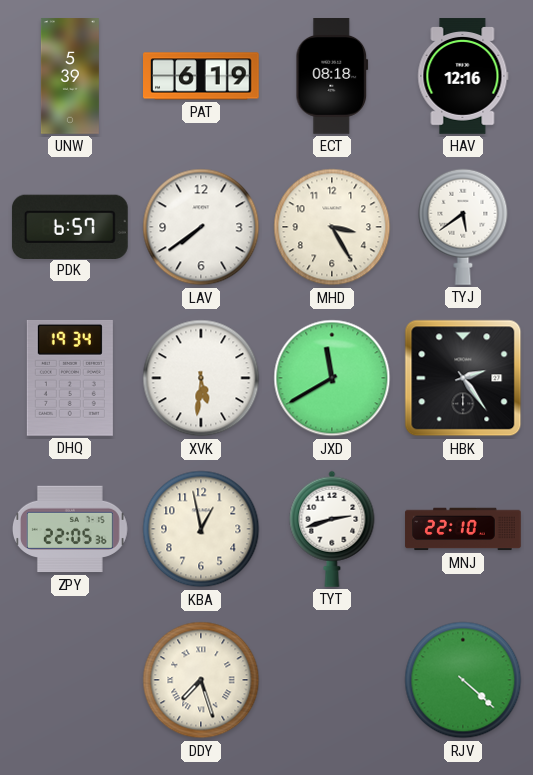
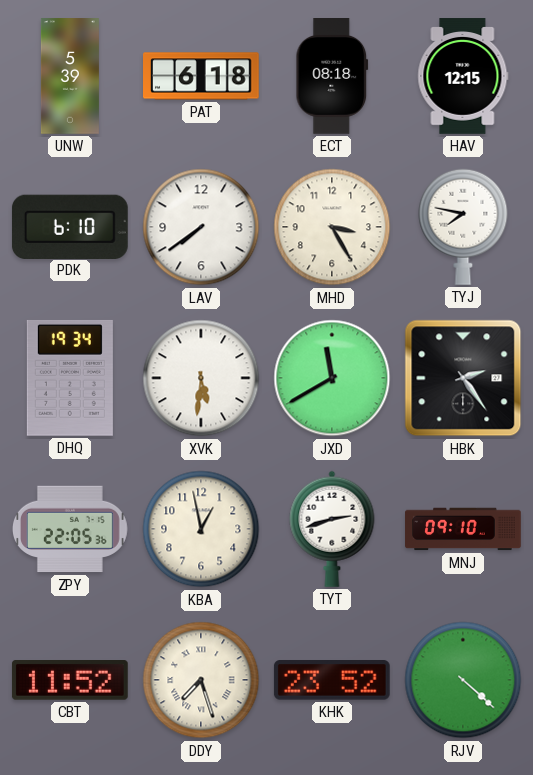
PAT: 6:19 -> 6:18 (202, 76)
HAV: 12:16 -> 12:15 (463, 76)
PDK: 6:57 -> 6:10 (70, 226)
TYJ: 5:39 -> 7:47 (463, 227)
MNJ: 22:10 -> 09:10 (463, 529)
CBT: none -> 11:52 (70, 681)
KHK: none -> 23:52 (332, 680)
